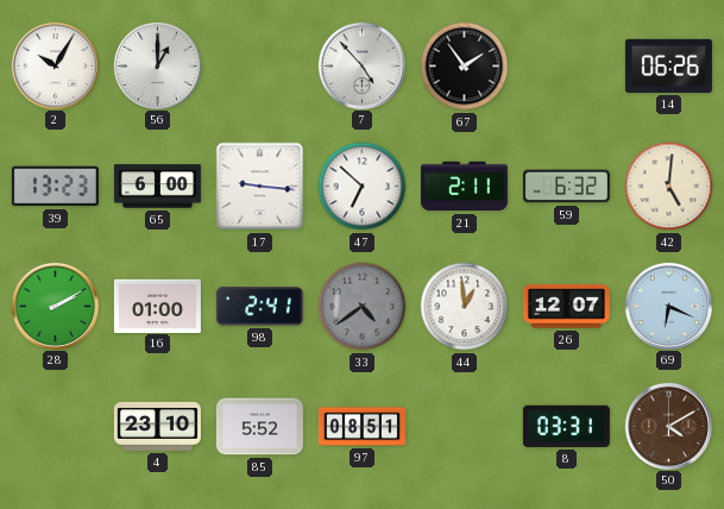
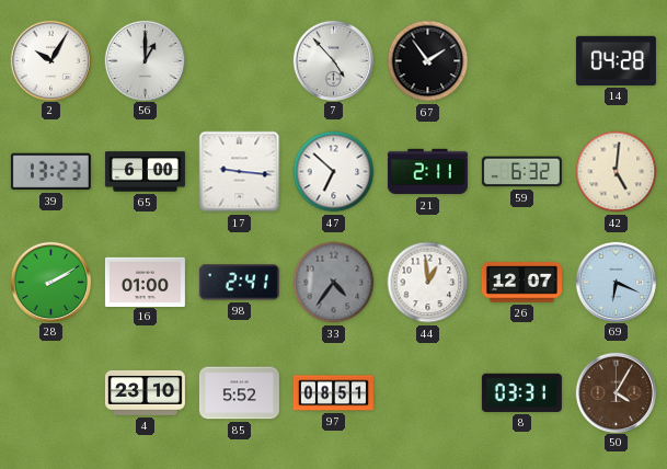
14: 06:26 -> 04:28 (616, 60)
33: 4:39 -> 4:36 (334, 283)
50: 4:10 -> 4:05 (616, 392)
